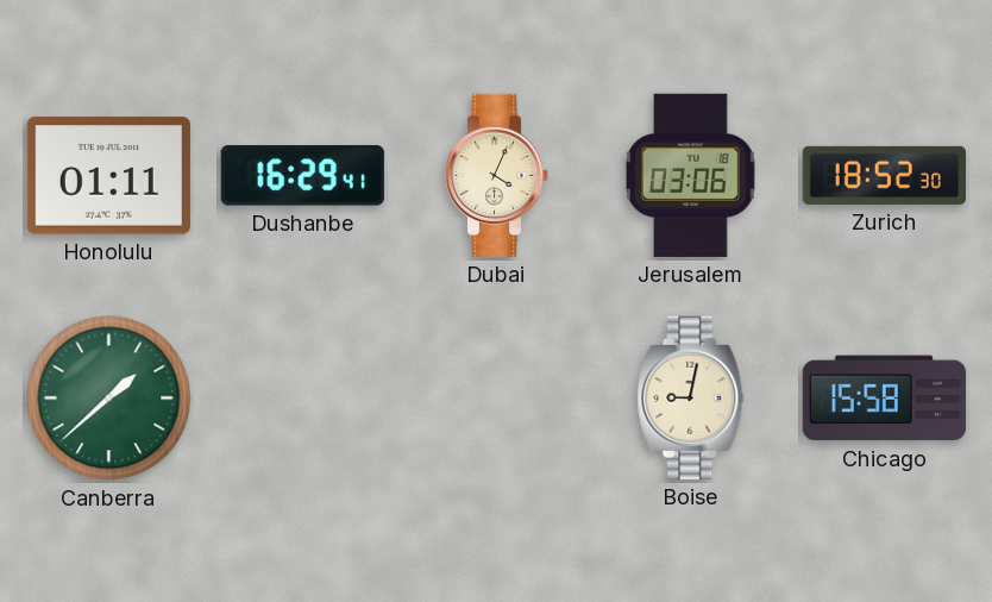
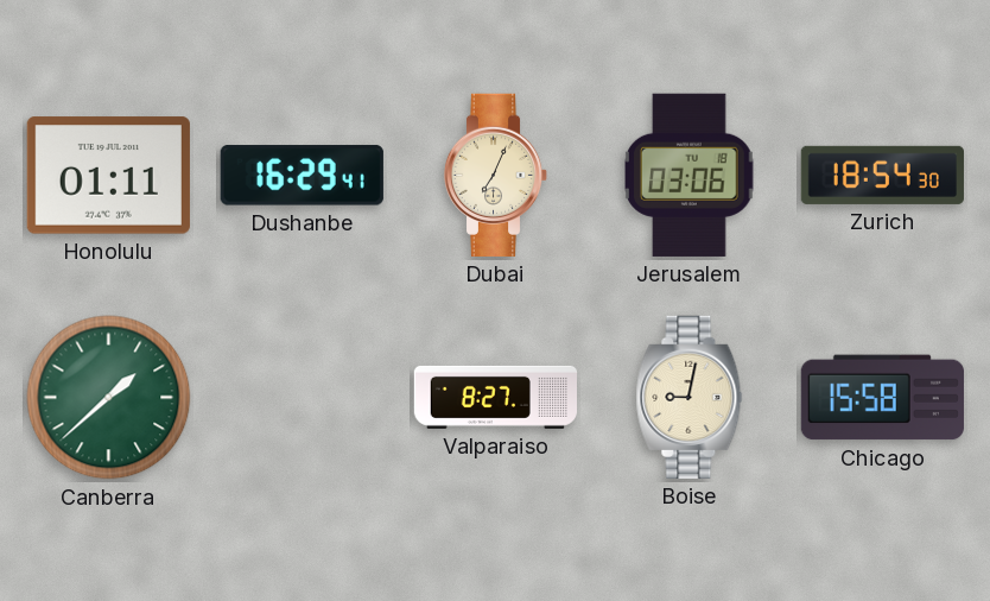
Dubai: 4:04 -> 7:04 (496, 175)
Zurich: 18:52 -> 18:54 (882, 175)
Valparaiso: none -> 8:27 (495, 397)
